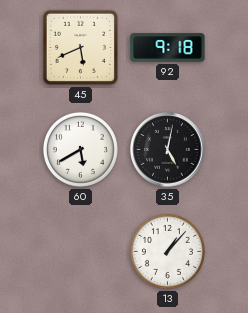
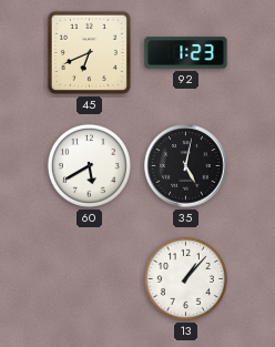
45: 5:41 -> 6:41 (89, 52)
92: 9:18 -> 1:23 (186, 53)
